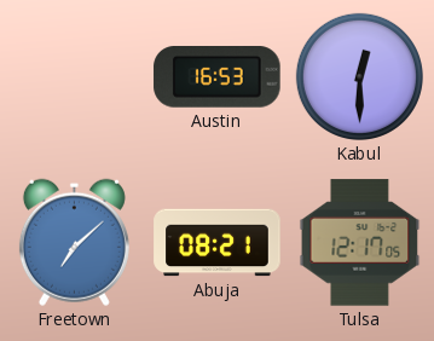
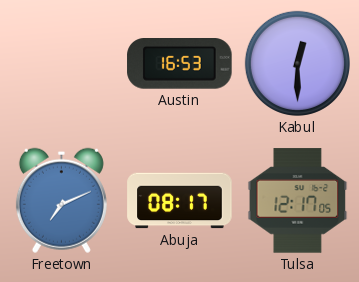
Freetown: 7:08 -> 7:11 (61, 200)
Abuja: 08:21 -> 08:17 (180, 201)
